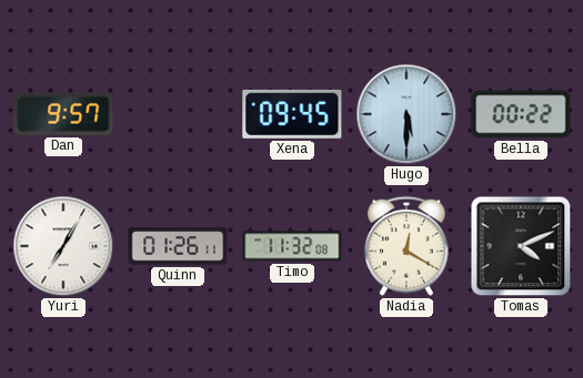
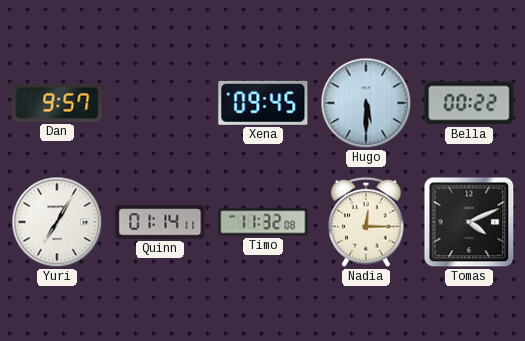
Quinn: 01:26 -> 01:14 (160, 222)
Nadia: 12:20 -> 12:15 (366, 222)
